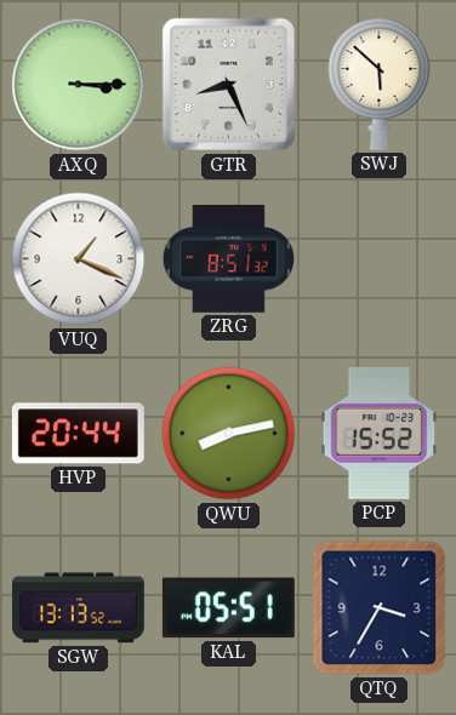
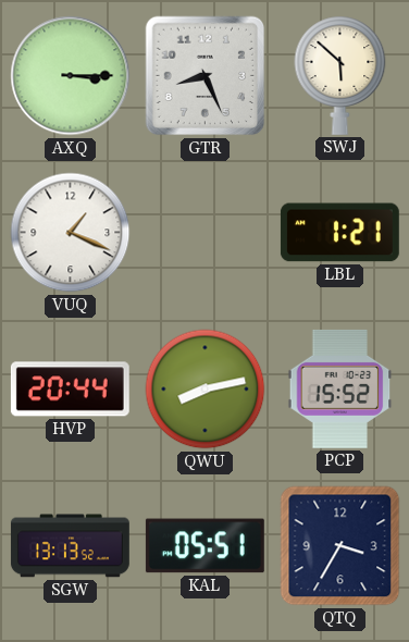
ZRG: 8:51 -> none (228, 259)
LBL: none -> 1:21 (339, 233)
